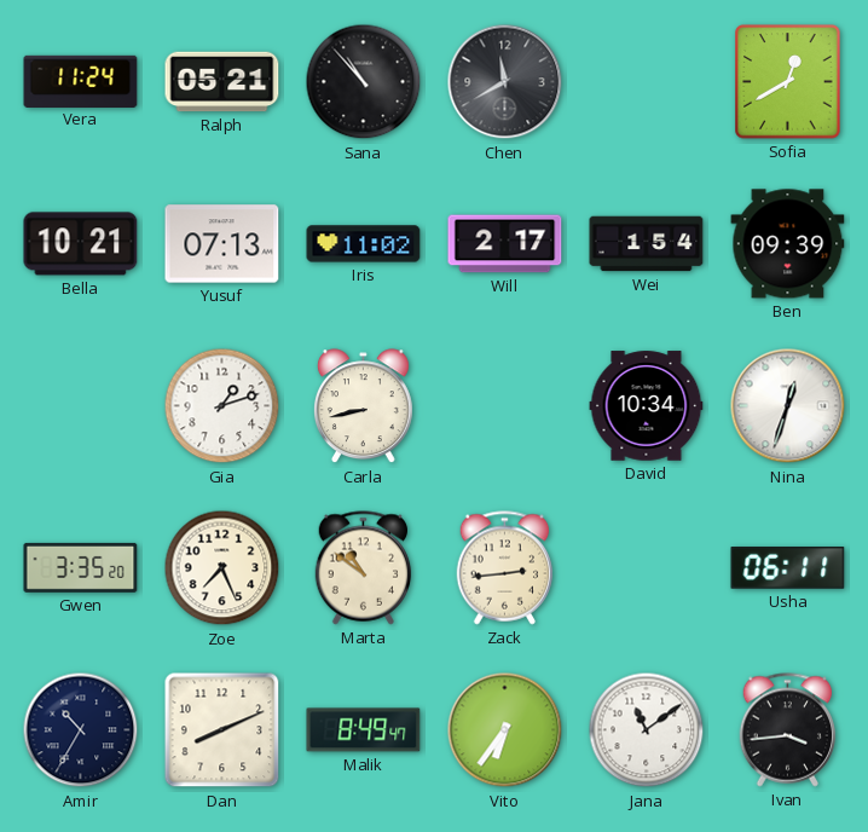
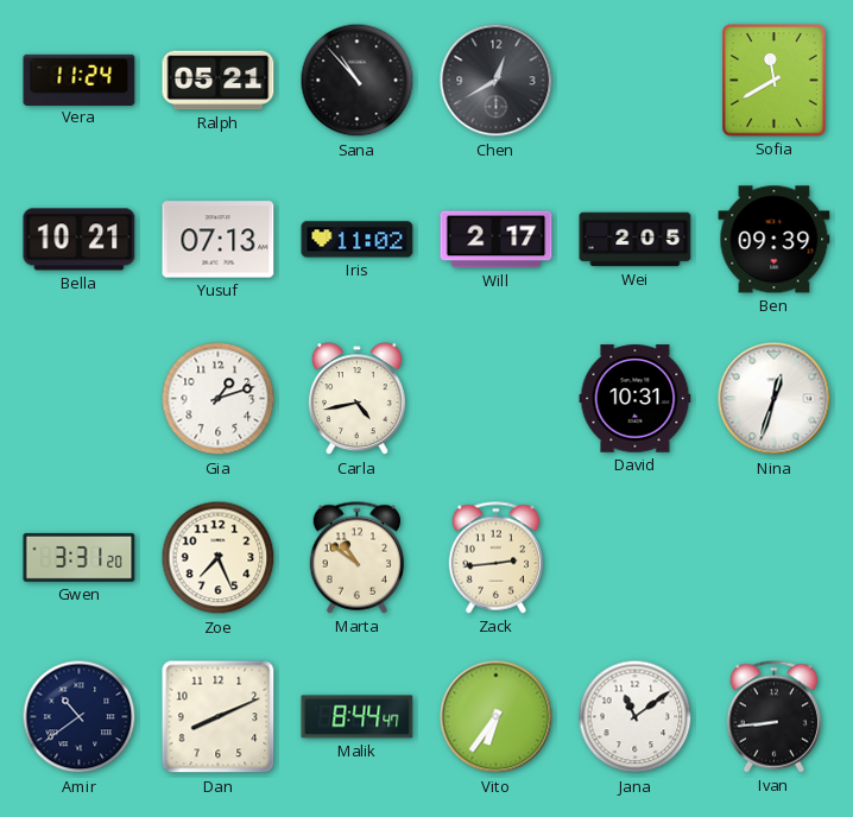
Chen: 11:40 -> 12:40 (497, 81)
Sofia: 12:40 -> 11:40 (775, 81)
Wei: 1:54 -> 2:05 (636, 240)
Carla: 8:43 -> 4:43 (356, 399)
David: 10:34 -> 10:31 (636, 399)
Gwen: 3:35 -> 3:31 (80, 557)
Usha: 06:11 -> none (788, 568)
Amir: 10:35 -> 10:39 (80, 717)
Malik: 8:49 -> 8:44 (358, 717)
Ivan: 3:44 -> 8:44 (775, 717)
